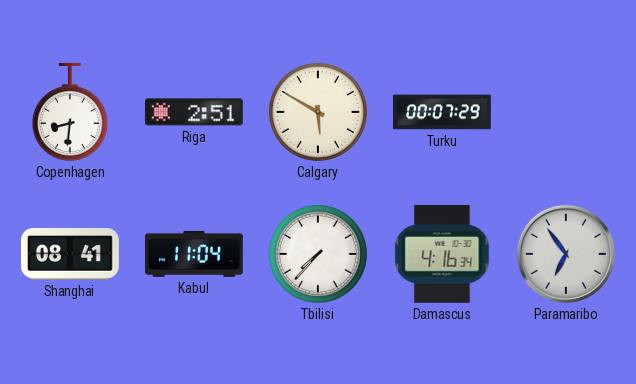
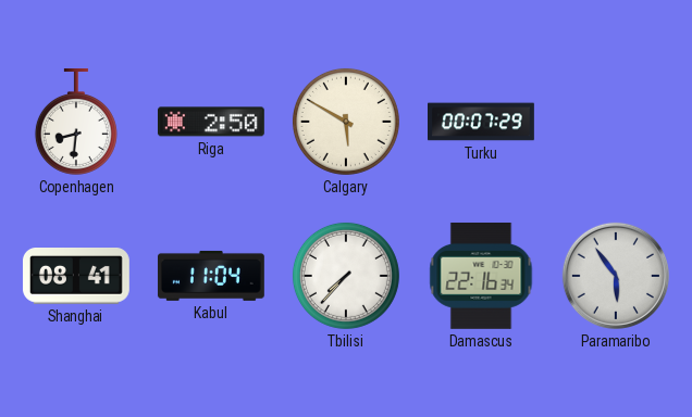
Riga: 2:51 -> 2:50 (211, 122)
Damascus: 4:16 -> 22:16 (481, 276)
Paramaribo: 6:54 -> 5:54 (616, 276)
